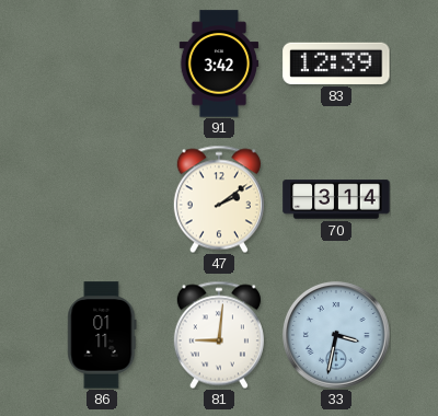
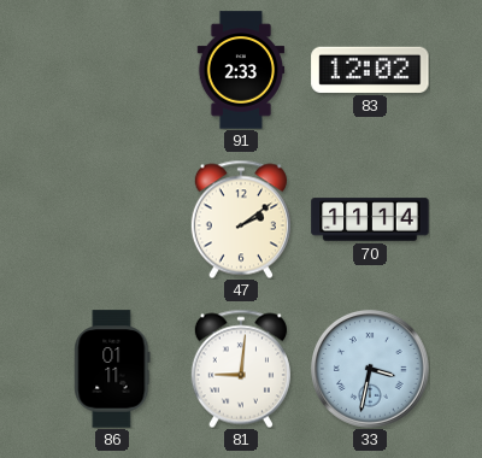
91: 3:42 -> 2:33 (241, 70)
83: 12:39 -> 12:02 (370, 70)
70: 3:14 -> 11:14 (370, 219)
